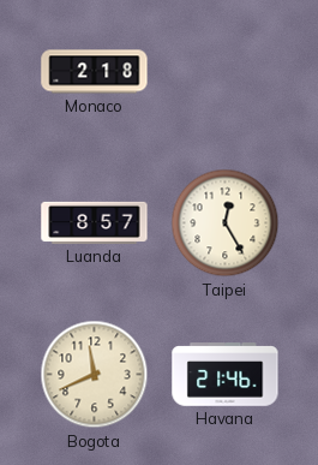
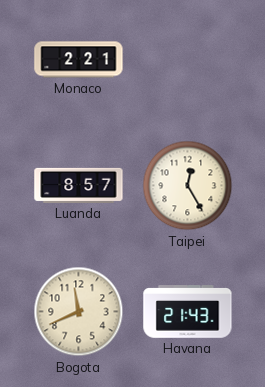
Monaco: 2:18 -> 2:21 (79, 60)
Havana: 21:46 -> 21:43 (188, 312)
